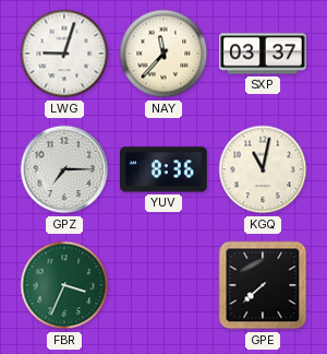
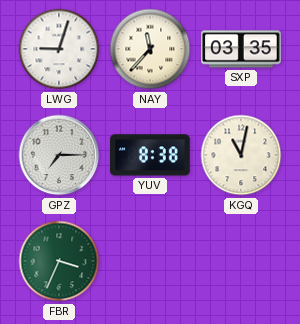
SXP: 03:37 -> 03:35 (241, 49)
YUV: 8:36 -> 8:38 (150, 155)
GPE: 7:38 -> none (263, 285)
